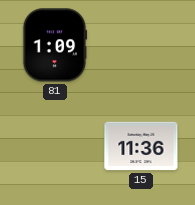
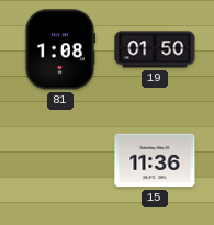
81: 1:09 -> 1:08 (60, 49)
19: none -> 01:50 (155, 49)
